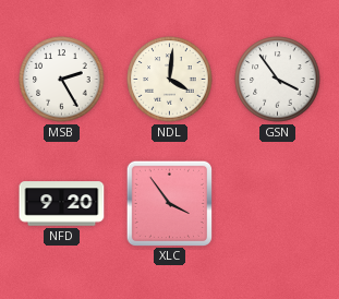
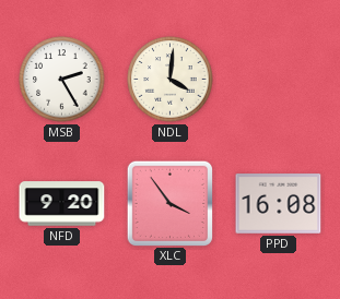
GSN: 3:54 -> none (278, 80)
PPD: none -> 16:08 (279, 204)
